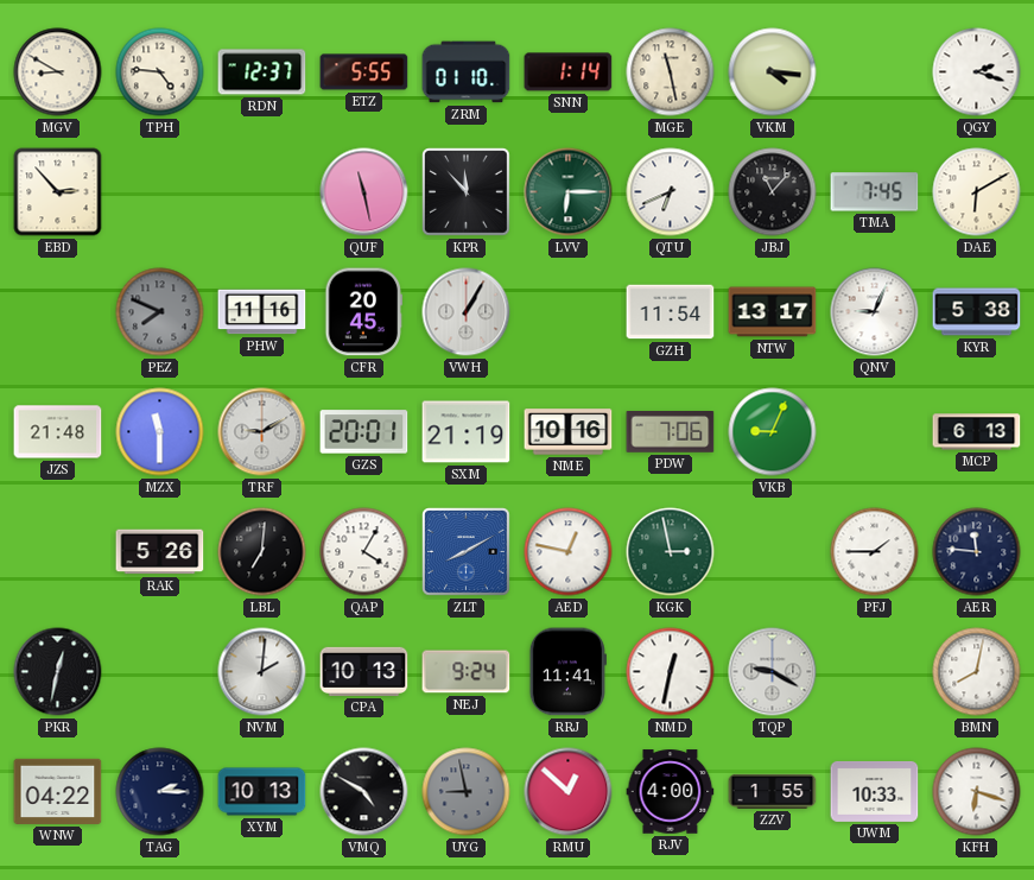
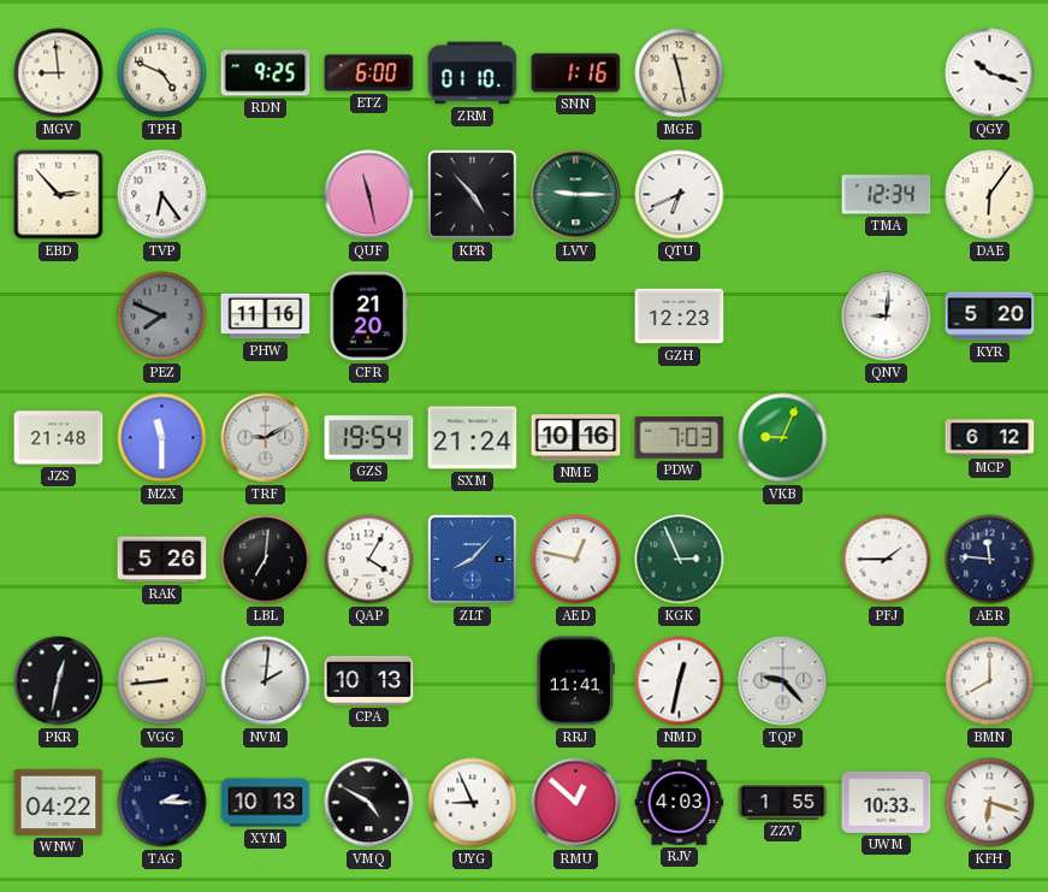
MGV: 8:50 -> 8:59 (59, 73)
TPH: 4:46 -> 4:49 (162, 73)
RDN: 12:37 -> 9:25 (266, 73)
ETZ: 5:55 -> 6:00 (369, 73)
SNN: 1:14 -> 1:16 (576, 73)
VKM: 4:16 -> none (773, 72)
QGY: 2:18 -> 10:18 (990, 73)
TVP: none -> 6:24 (162, 195)
KPR: 11:53 -> 4:53 (473, 195)
LVV: 6:15 -> 9:15 (576, 195)
JBJ: 11:07 -> none (773, 192)
TMA: 7:45 -> 12:34 (887, 195)
DAE: 6:10 -> 6:06 (990, 195)
CFR: 20:45 -> 21:20 (369, 317)
VWH: 1:05 -> none (467, 312)
GZH: 11:54 -> 12:23 (680, 317)
NTW: 13:17 -> none (773, 312)
QNV: 9:04 -> 9:01 (887, 317)
KYR: 5:38 -> 5:20 (990, 317)
GZS: 20:01 -> 19:54 (369, 438)
SXM: 21:19 -> 21:24 (473, 438)
PDW: 7:06 -> 7:03 (680, 438)
MCP: 6:13 -> 6:12 (990, 438)
ZLT: 8:10 -> 8:07 (473, 560)
KGK: 2:58 -> 2:56 (680, 560)
VGG: none -> 8:44 (162, 681)
NEJ: 9:24 -> none (467, 672)
TQP: 9:20 -> 9:23 (783, 681)
BMN: 8:02 -> 8:00 (990, 681)
UYG: 8:58 -> 8:56 (473, 803)
UYG dial: grey -> white (473, 803)
RJV: 4:00 -> 4:03 (680, 803)
